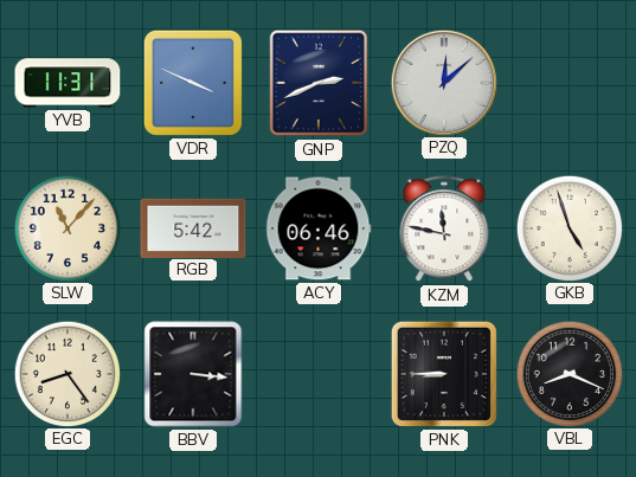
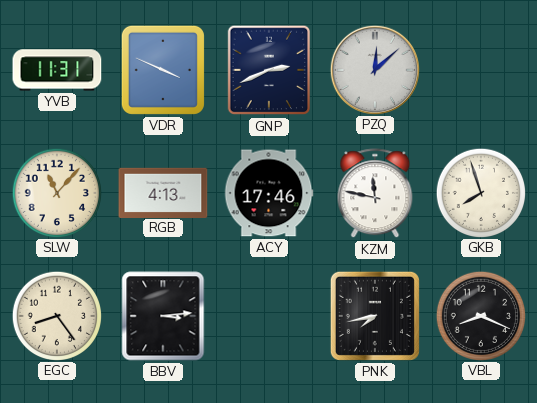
RGB: 5:42 -> 4:13 (163, 192)
ACY: 06:46 -> 17:46 (269, 193)
GKB: 4:57 -> 7:57 (480, 192)
BBV: 3:16 -> 3:14 (163, 316)
PNK: 8:45 -> 7:43 (375, 316)
